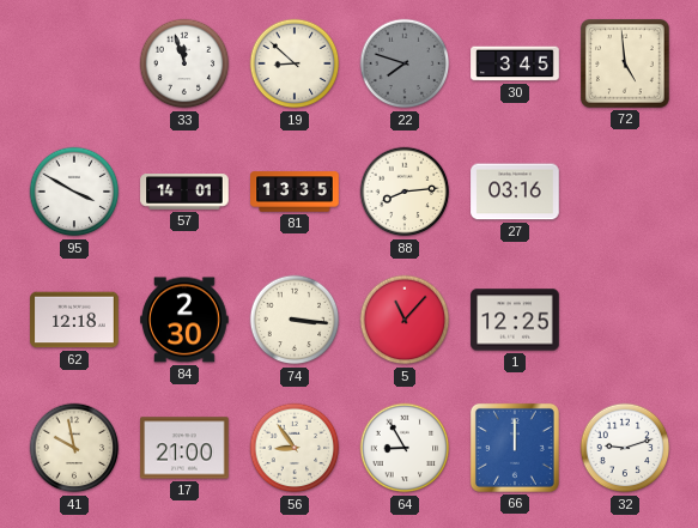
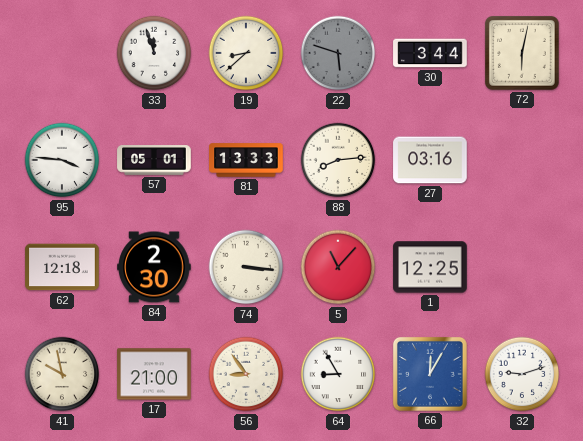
19: 8:52 -> 8:38 (246, 53)
22: 7:48 -> 5:48 (338, 53)
30: 3:45 -> 3:44 (430, 53)
72: 4:59 -> 6:02 (522, 53)
95: 3:50 -> 3:46 (62, 160)
57: 14:01 -> 05:01 (154, 160)
81: 13:35 -> 13:33 (246, 160)
66: 12:00 -> 12:05 (430, 374)
